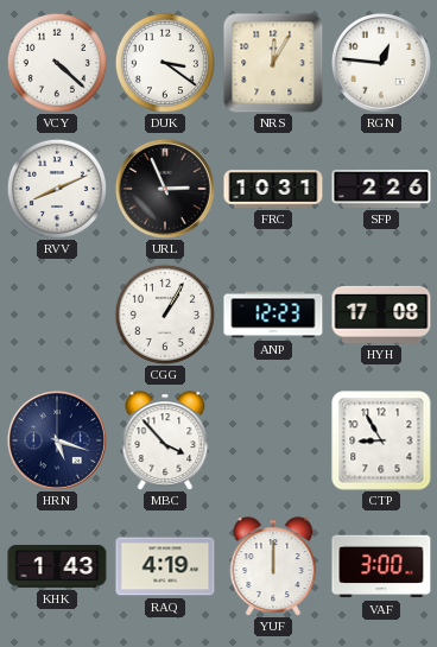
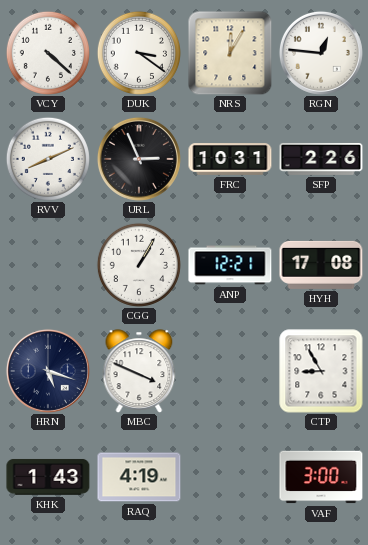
ANP: 12:23 -> 12:21 (230, 265)
MBC: 3:53 -> 3:49 (139, 371)
YUF: 12:00 -> none (273, 566)
